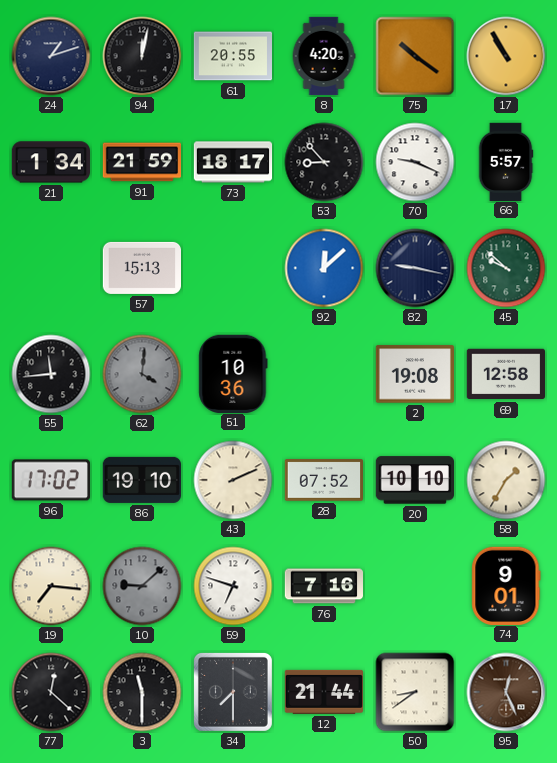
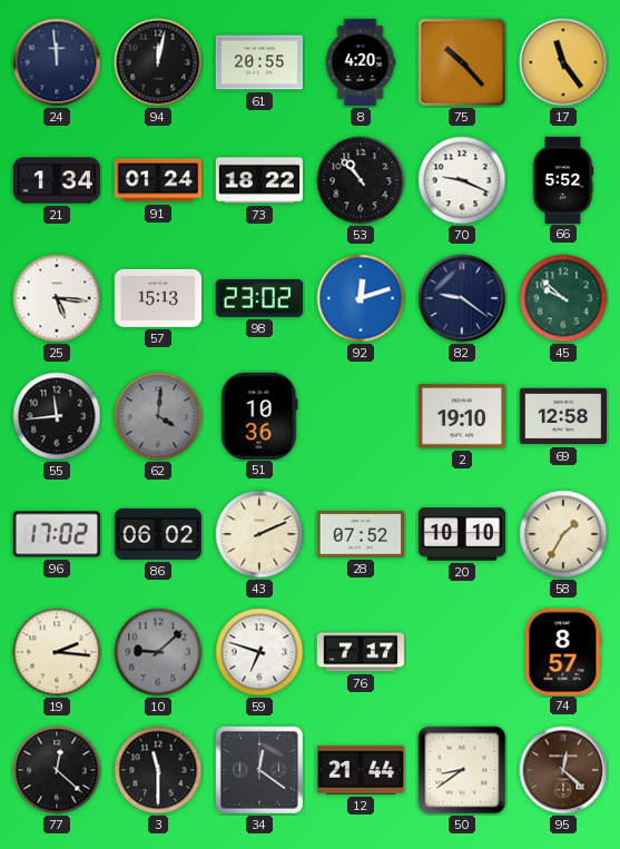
24: 1:12 -> 11:59 (57, 62)
75: 10:21 -> 10:23 (462, 62)
17: 10:55 -> 11:24 (563, 62)
91: 21:59 -> 01:24 (157, 180)
73: 18:17 -> 18:22 (259, 180)
53: 8:53 -> 10:53 (361, 180)
66: 5:57 -> 5:52 (563, 179)
25: none -> 5:16 (57, 298)
98: none -> 23:02 (258, 298)
92: 12:08 -> 12:12 (361, 298)
82: 9:17 -> 9:21 (462, 298)
2: 19:08 -> 19:10 (461, 416)
86: 19:10 -> 06:02 (157, 534)
19: 7:16 -> 2:16 (57, 652)
76: 7:16 -> 7:17 (360, 652)
74: 9:01 -> 8:57 (563, 651)
34: 7:30 -> 12:21 (259, 770)
95: 12:26 -> 12:22 (563, 770)
